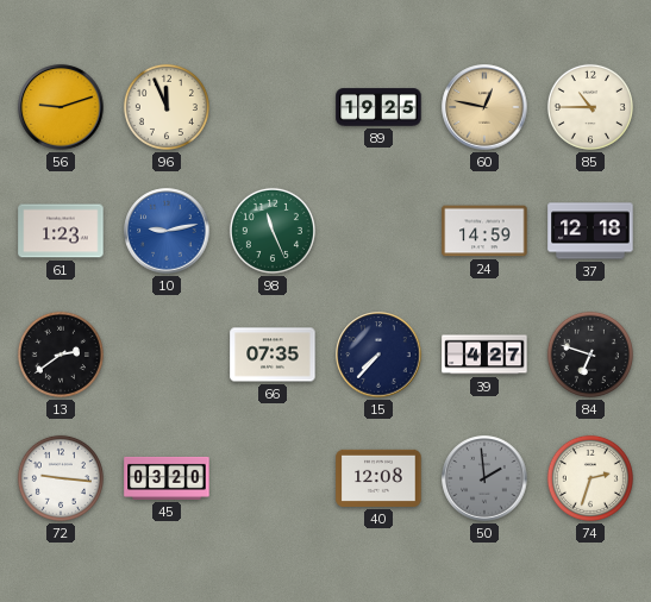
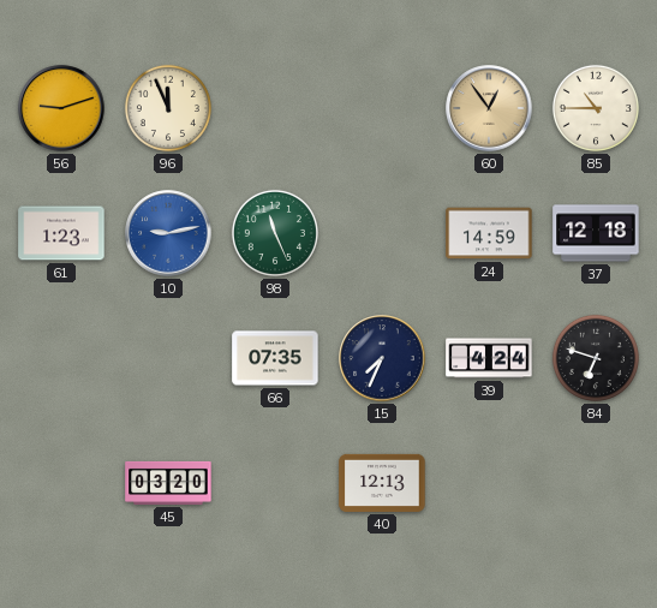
89: 19:25 -> none (378, 107)
60: 12:47 -> 12:54 (489, 108)
13: 2:39 -> none (61, 355)
15: 7:37 -> 7:34 (382, 358)
39: 4:27 -> 4:24 (489, 358)
72: 9:16 -> none (61, 478)
40: 12:08 -> 12:13 (382, 483)
50: 1:59 -> none (484, 478)
74: 2:33 -> none (590, 478)
